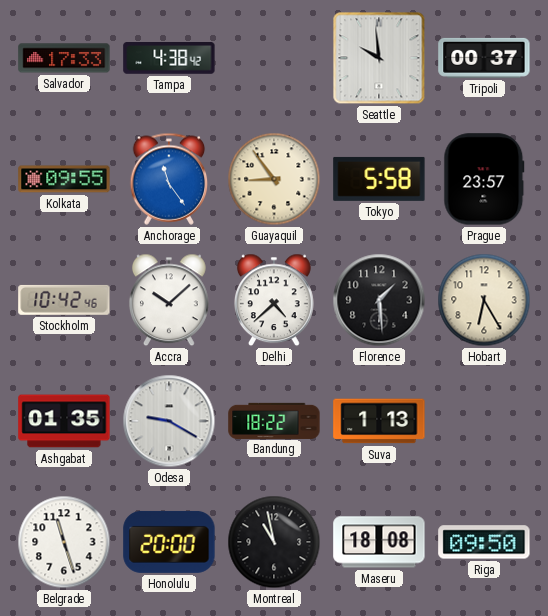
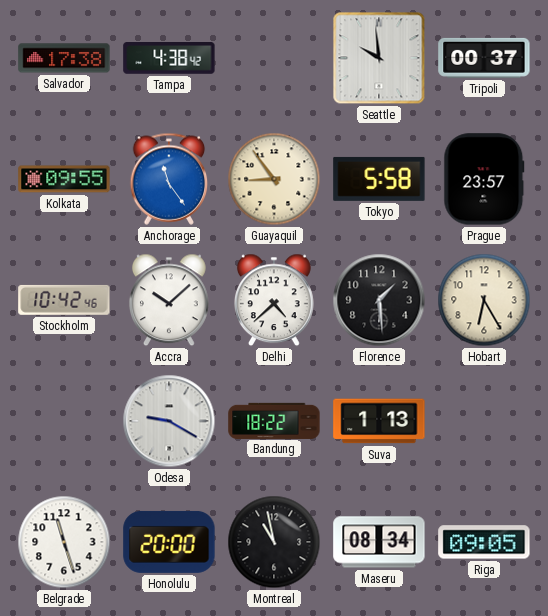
Salvador: 17:33 -> 17:38 (64, 58)
Ashgabat: 01:35 -> none (64, 421)
Maseru: 18:08 -> 08:34 (379, 542)
Riga: 09:50 -> 09:05 (484, 542)
